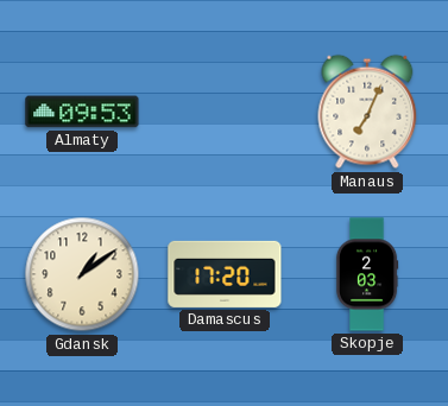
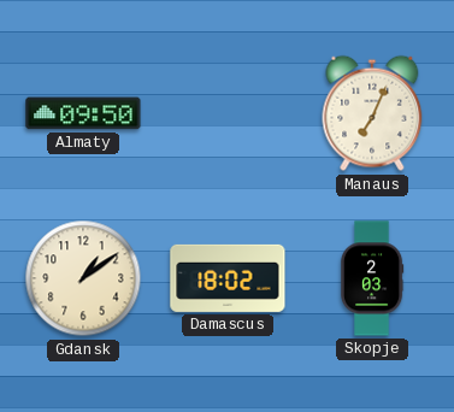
Almaty: 09:53 -> 09:50 (83, 113)
Damascus: 17:20 -> 18:02 (228, 278)
